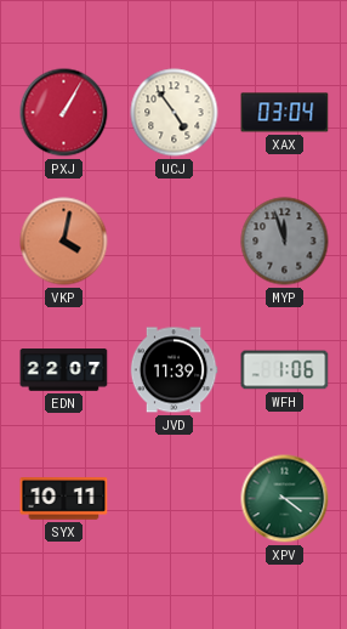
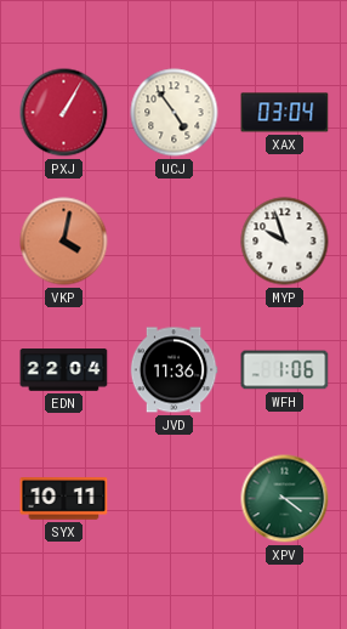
MYP: 11:57 -> 9:57 (285, 242)
MYP dial: grey -> white (285, 242)
EDN: 22:07 -> 22:04 (64, 370)
JVD: 11:39 -> 11:36 (173, 370)
